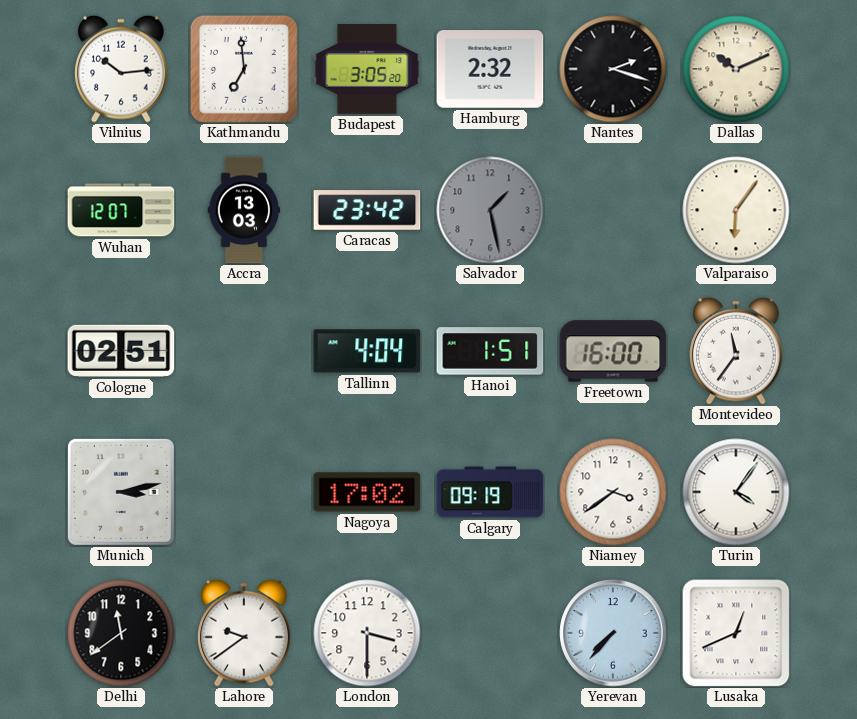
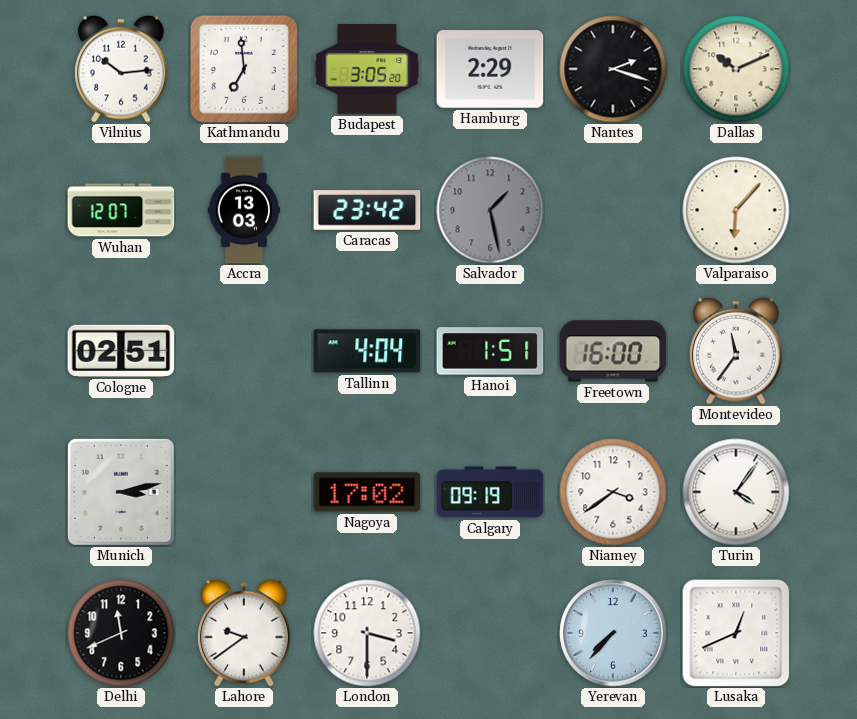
Hamburg: 2:32 -> 2:29 (490, 69)
Valparaiso: 6:06 -> 6:07 (736, 210)
Delhi: 11:39 -> 11:41 (121, 633)
